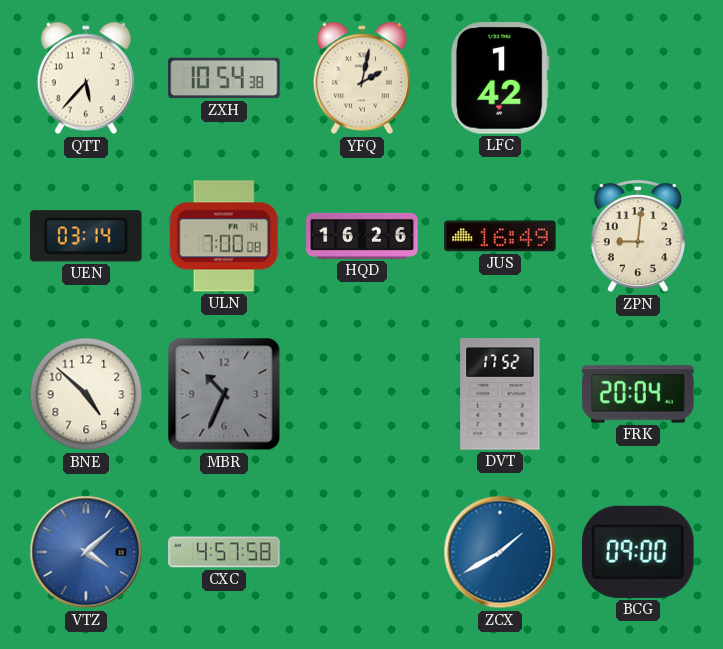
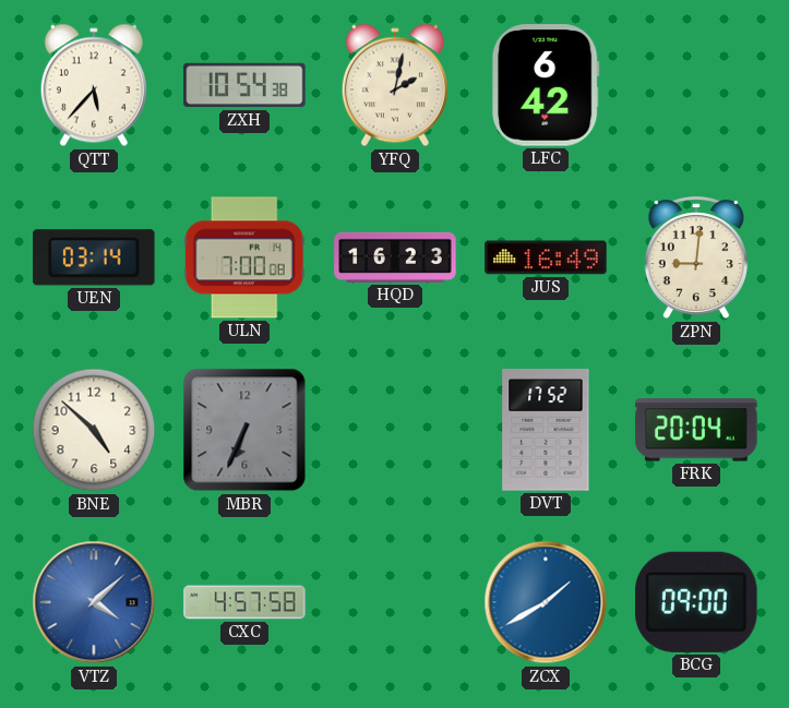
LFC: 1:42 -> 6:42 (546, 85)
HQD: 16:26 -> 16:23 (395, 257)
MBR: 10:34 -> 6:34 (244, 430)
